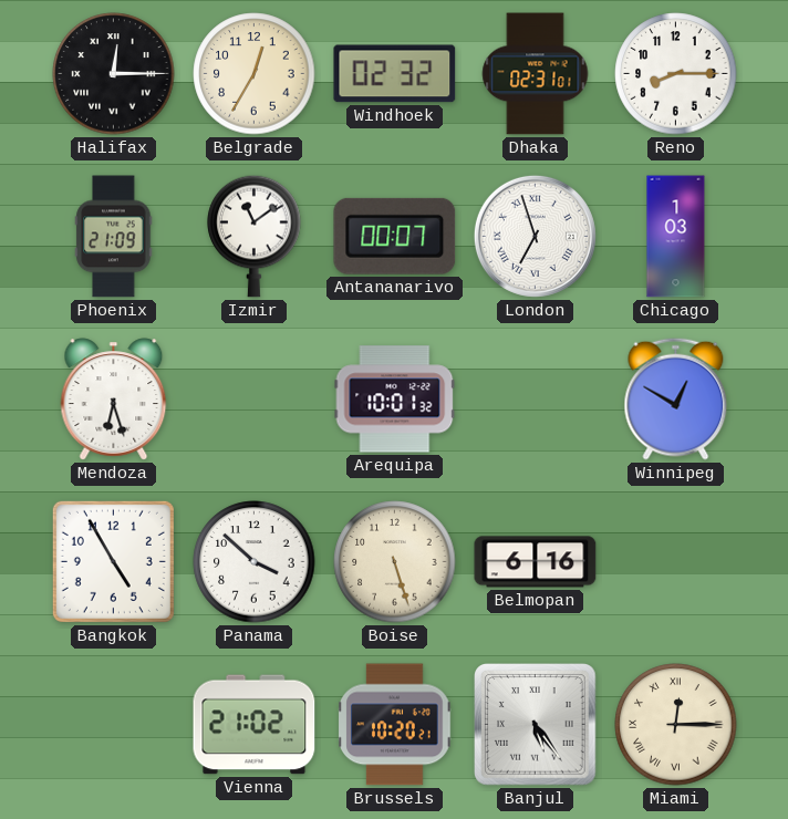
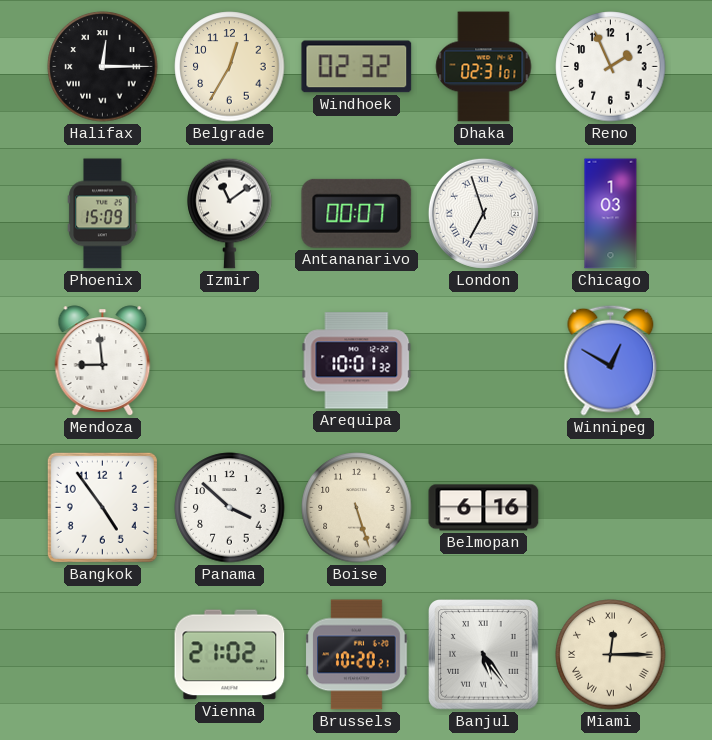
Reno: 8:15 -> 1:56 (611, 67)
Phoenix: 21:09 -> 15:09 (103, 214)
Mendoza: 6:27 -> 8:59 (103, 361)
Bangkok: 4:55 -> 4:54 (102, 507)
